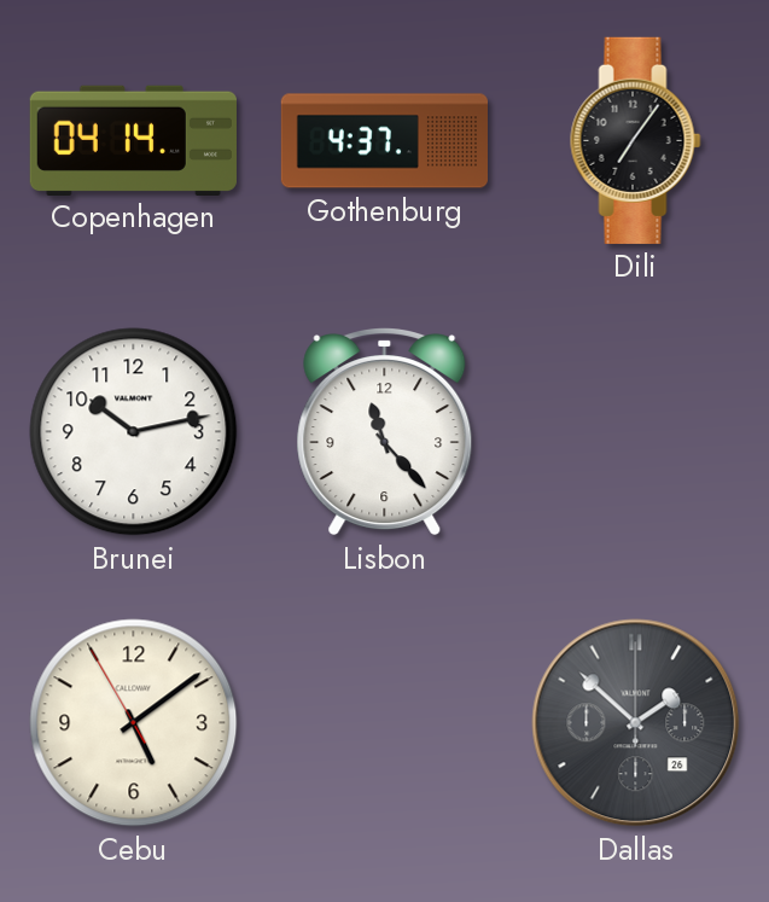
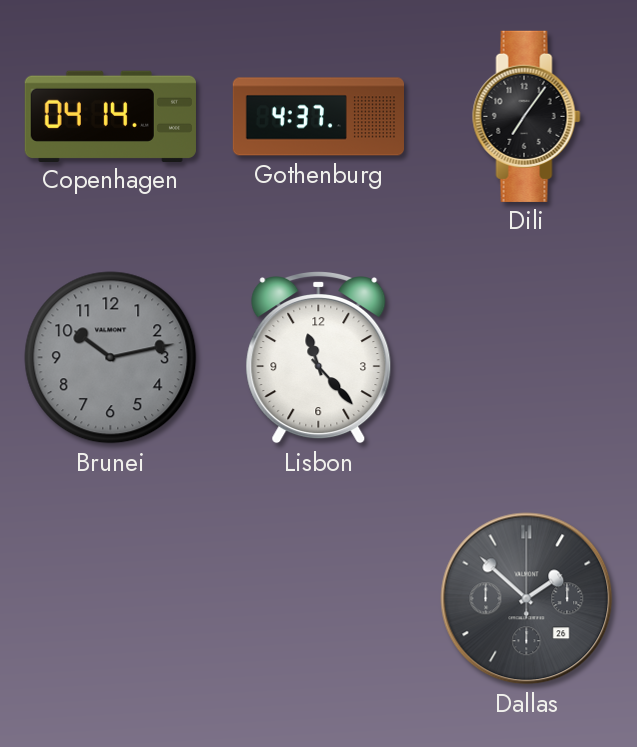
Brunei dial: white -> grey (111, 358)
Cebu: 5:08 -> none (134, 723)
